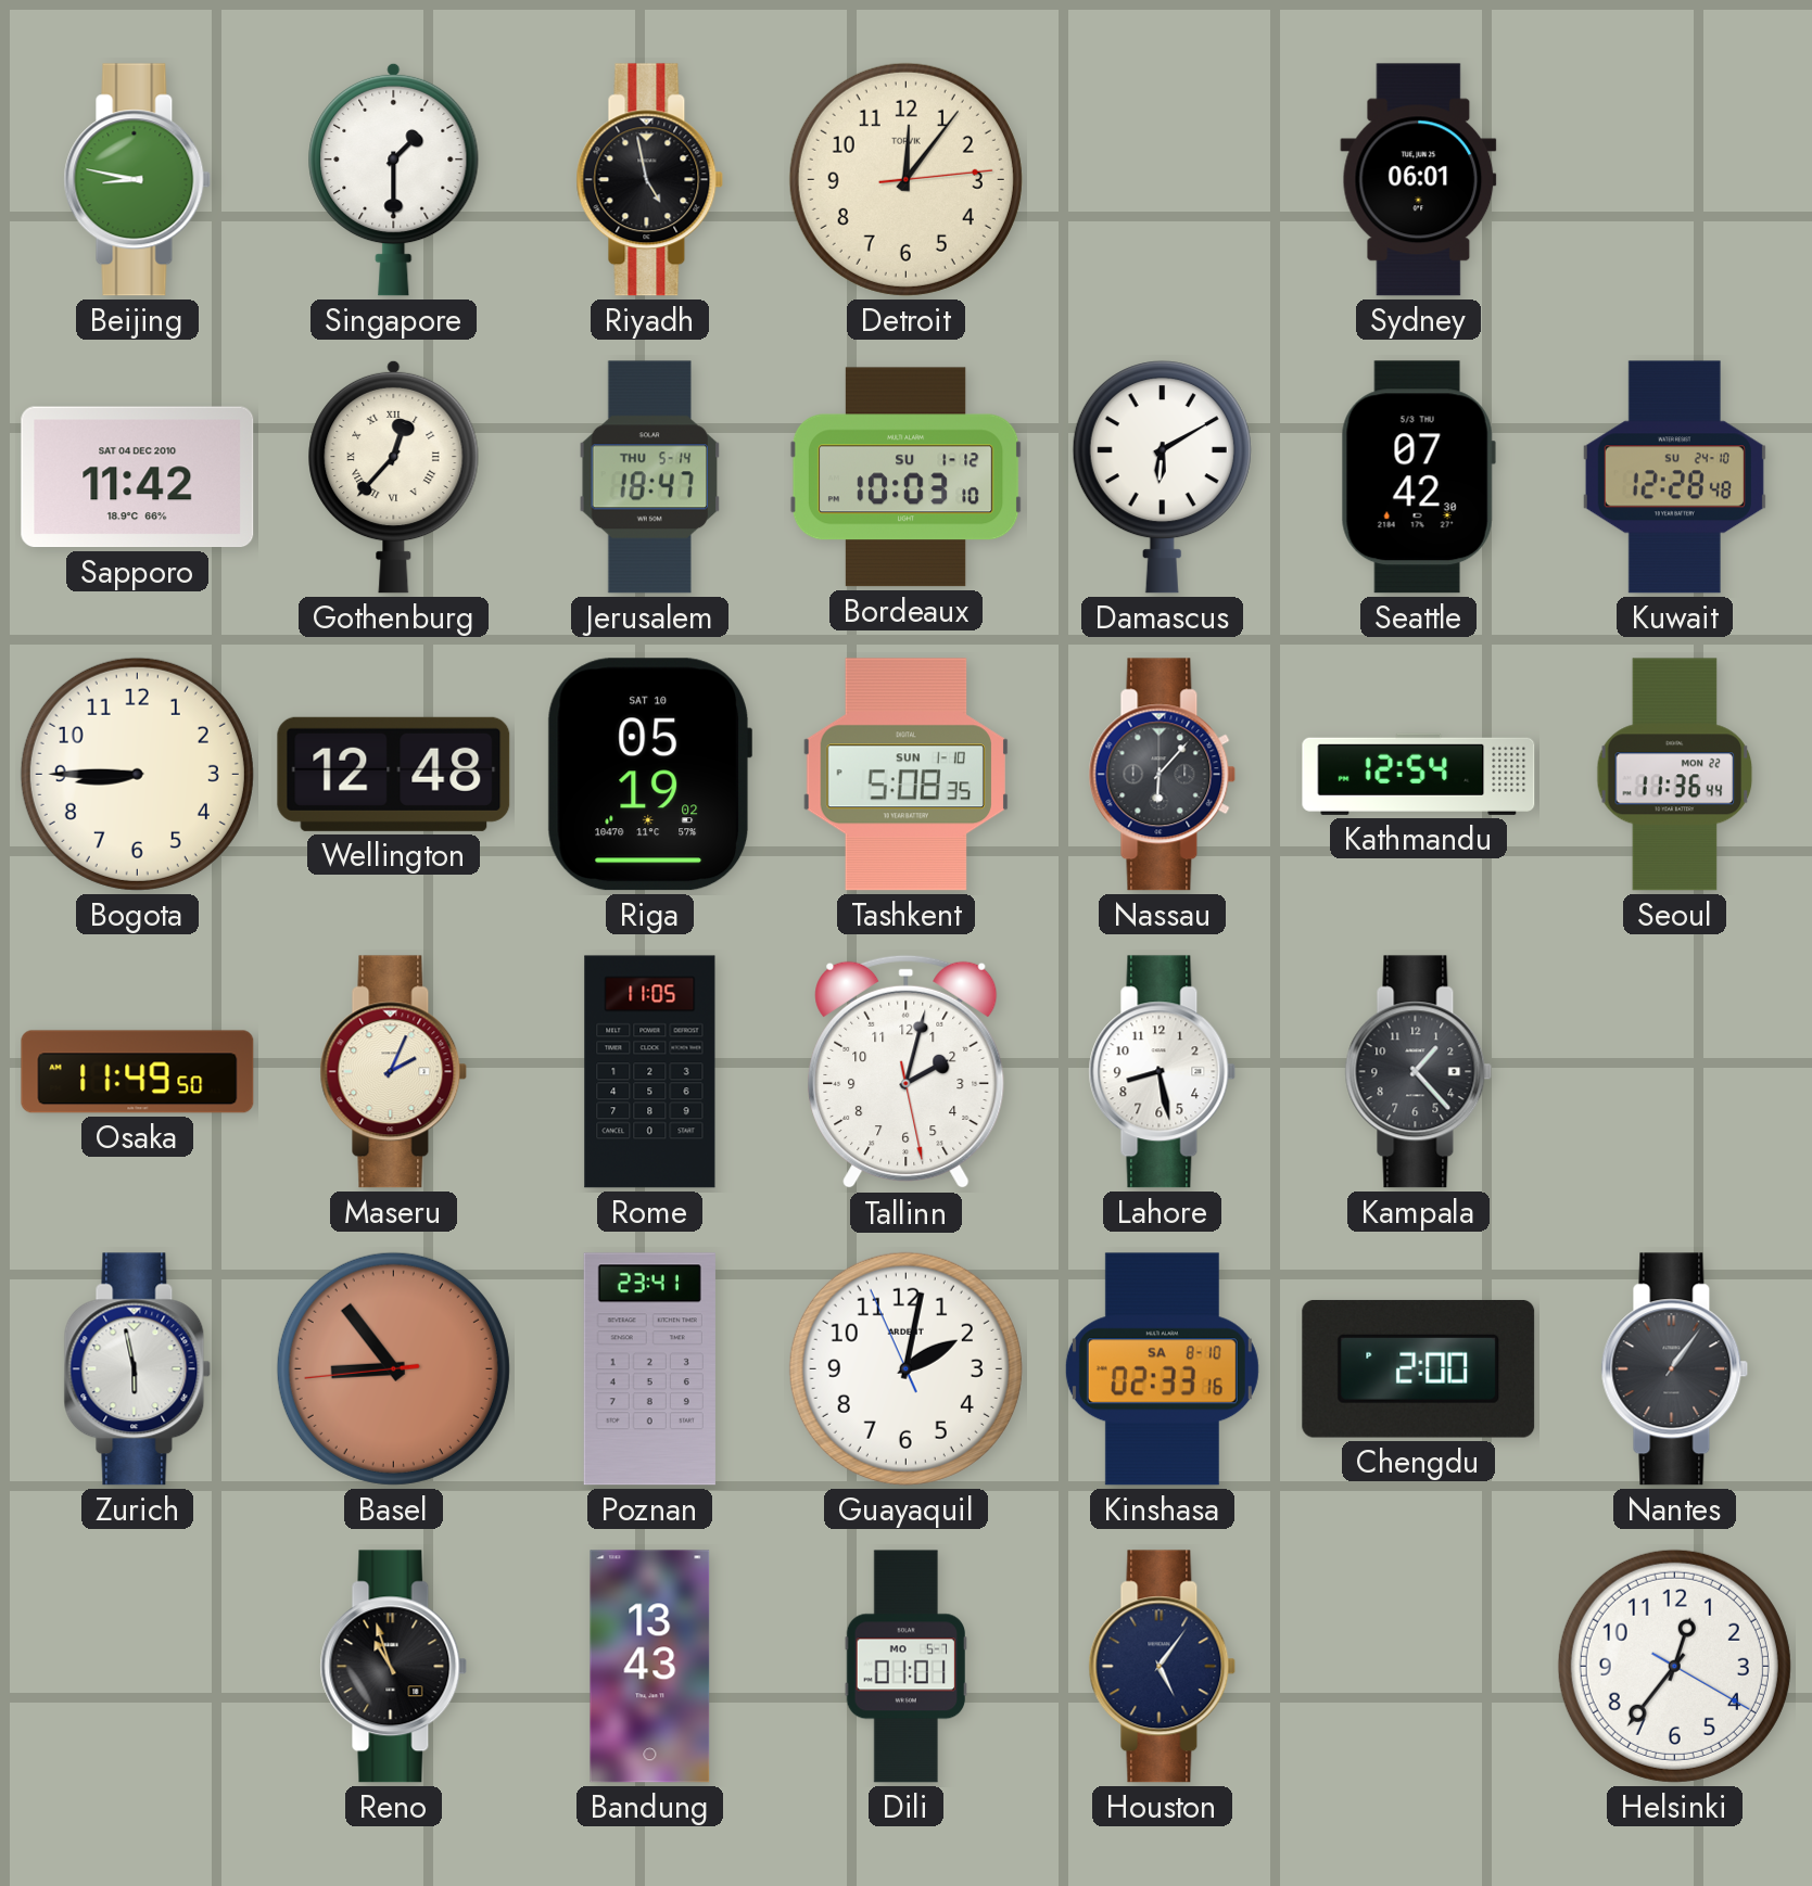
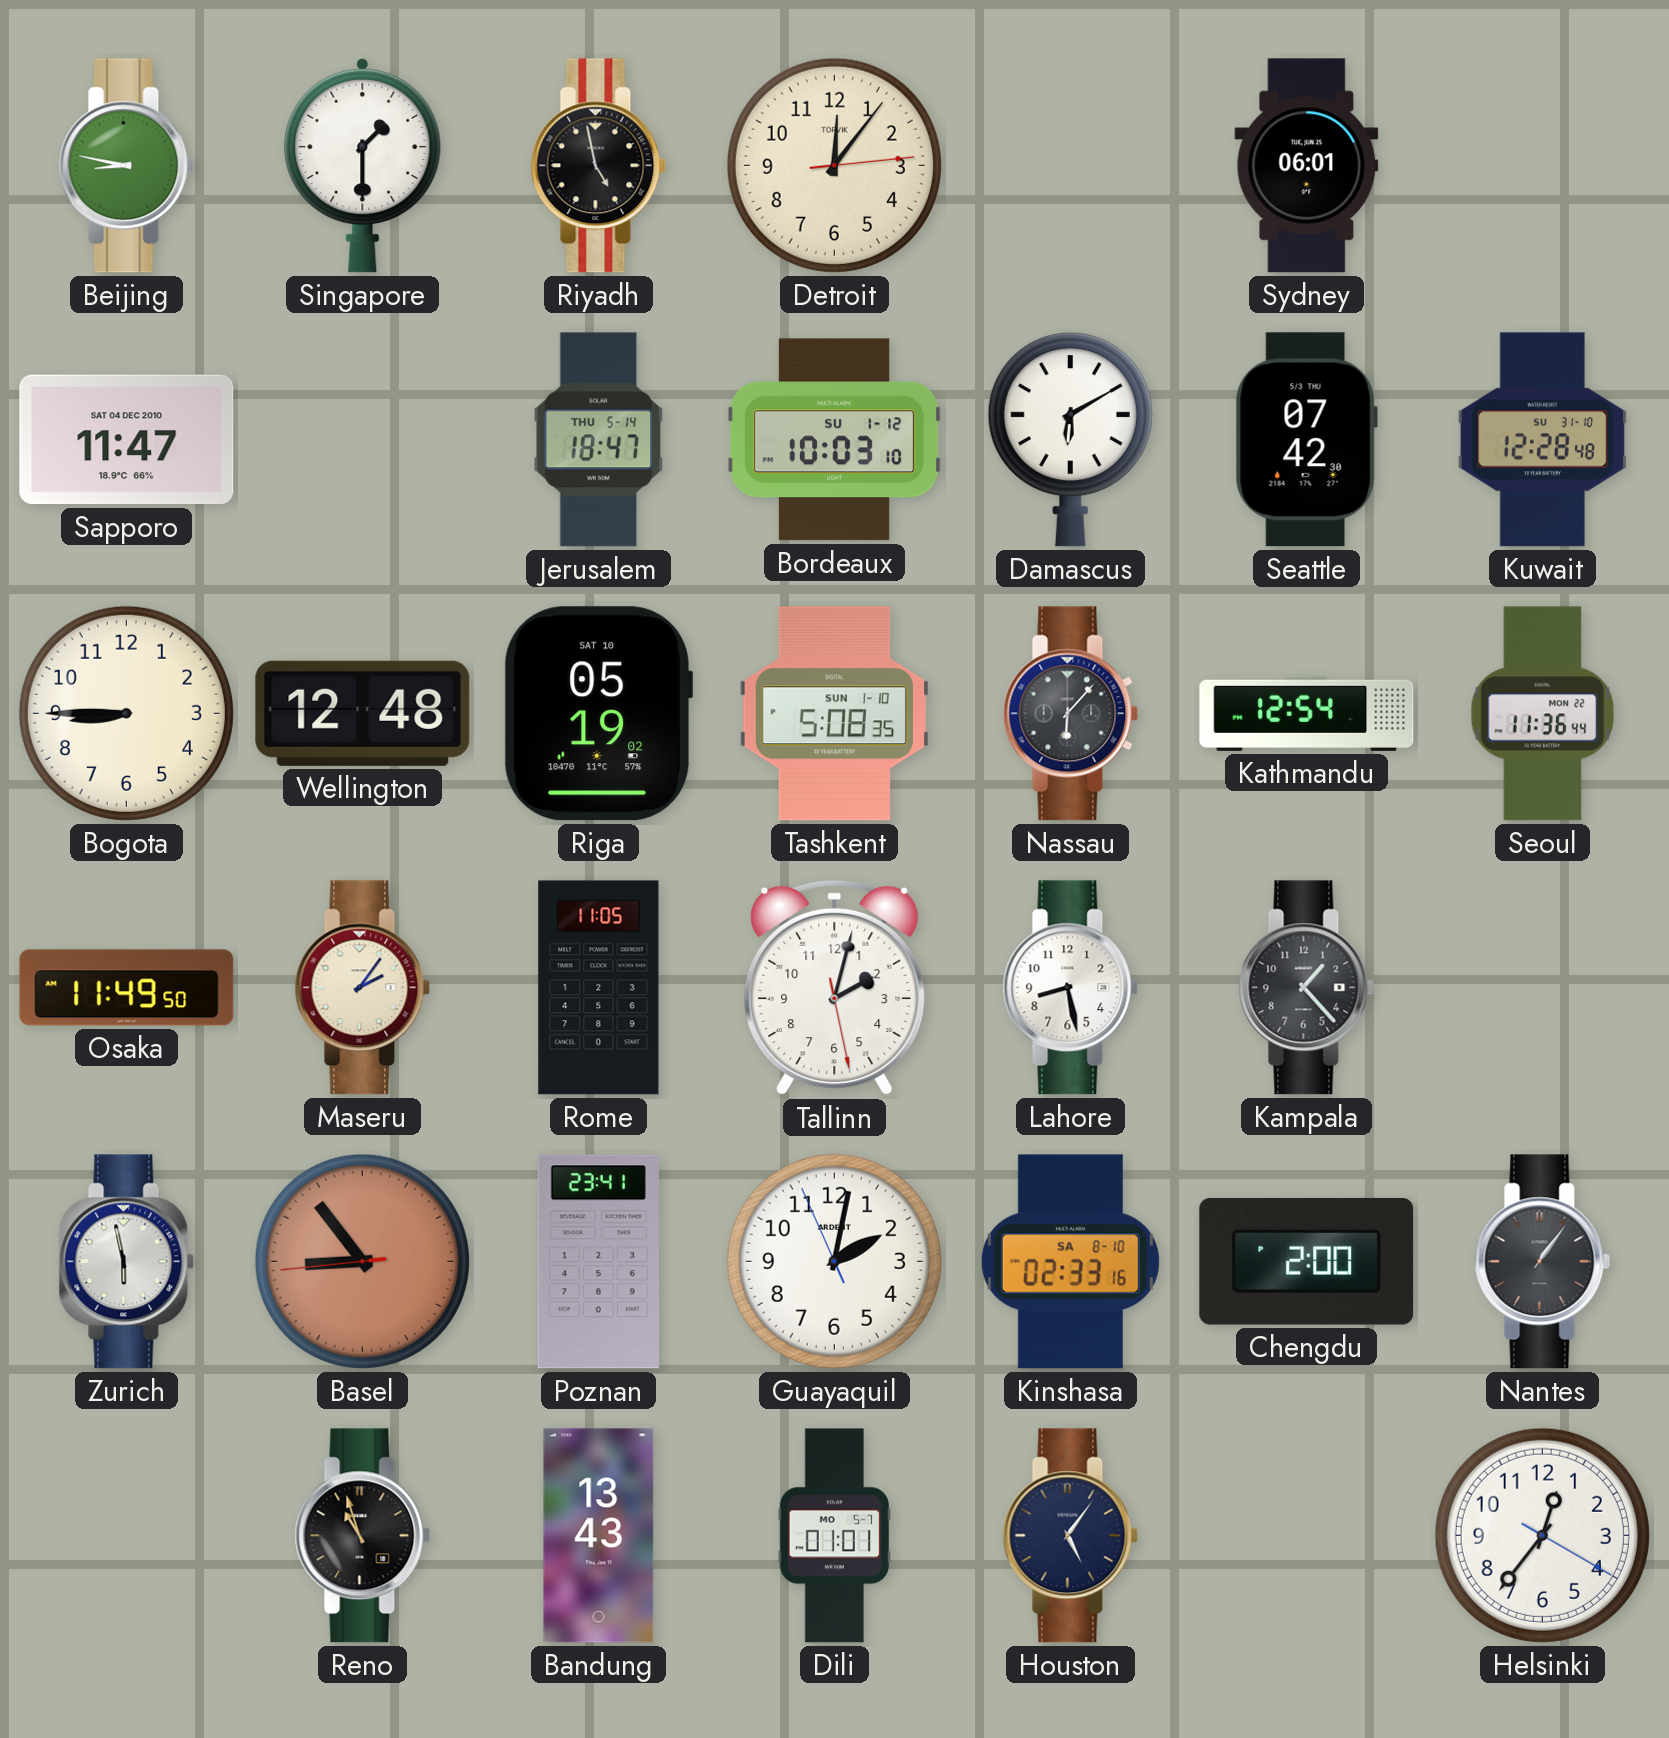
Sapporo: 11:42 -> 11:47 (127, 440)
Gothenburg: 12:37 -> none (394, 476)
Kuwait date: SU 24-10 -> SU 31-10 (1542, 440)
Maseru: 2:04 -> 2:06 (363, 988)
